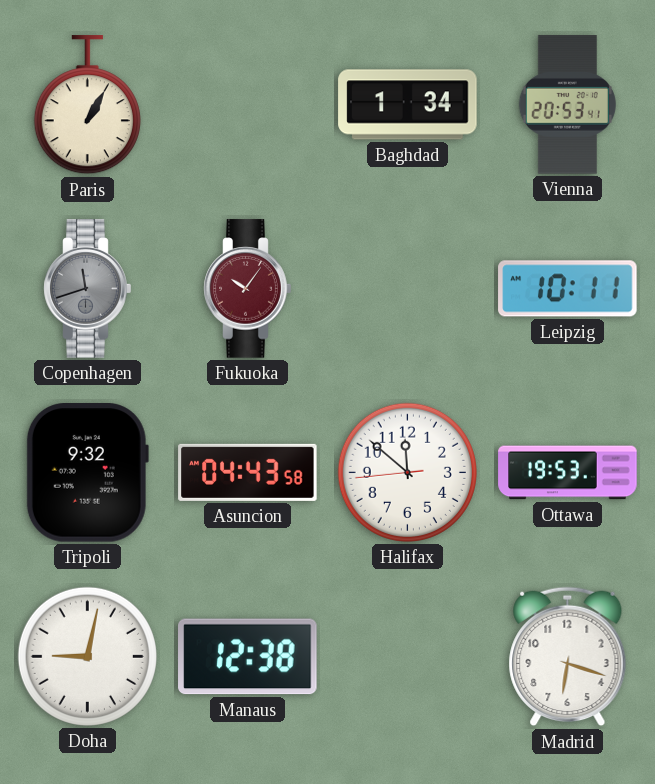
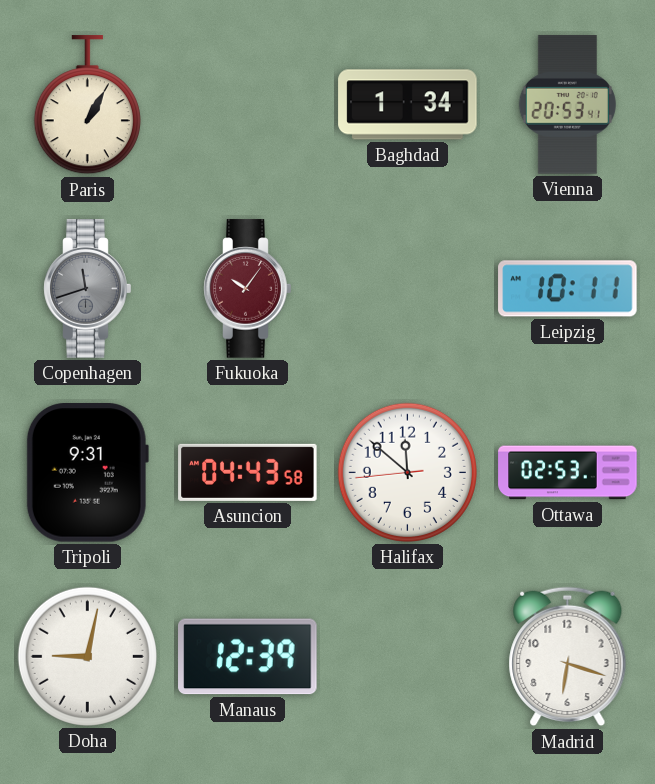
Tripoli: 9:32 -> 9:31 (87, 473)
Ottawa: 19:53 -> 02:53 (568, 473)
Manaus: 12:38 -> 12:39 (248, 657)
